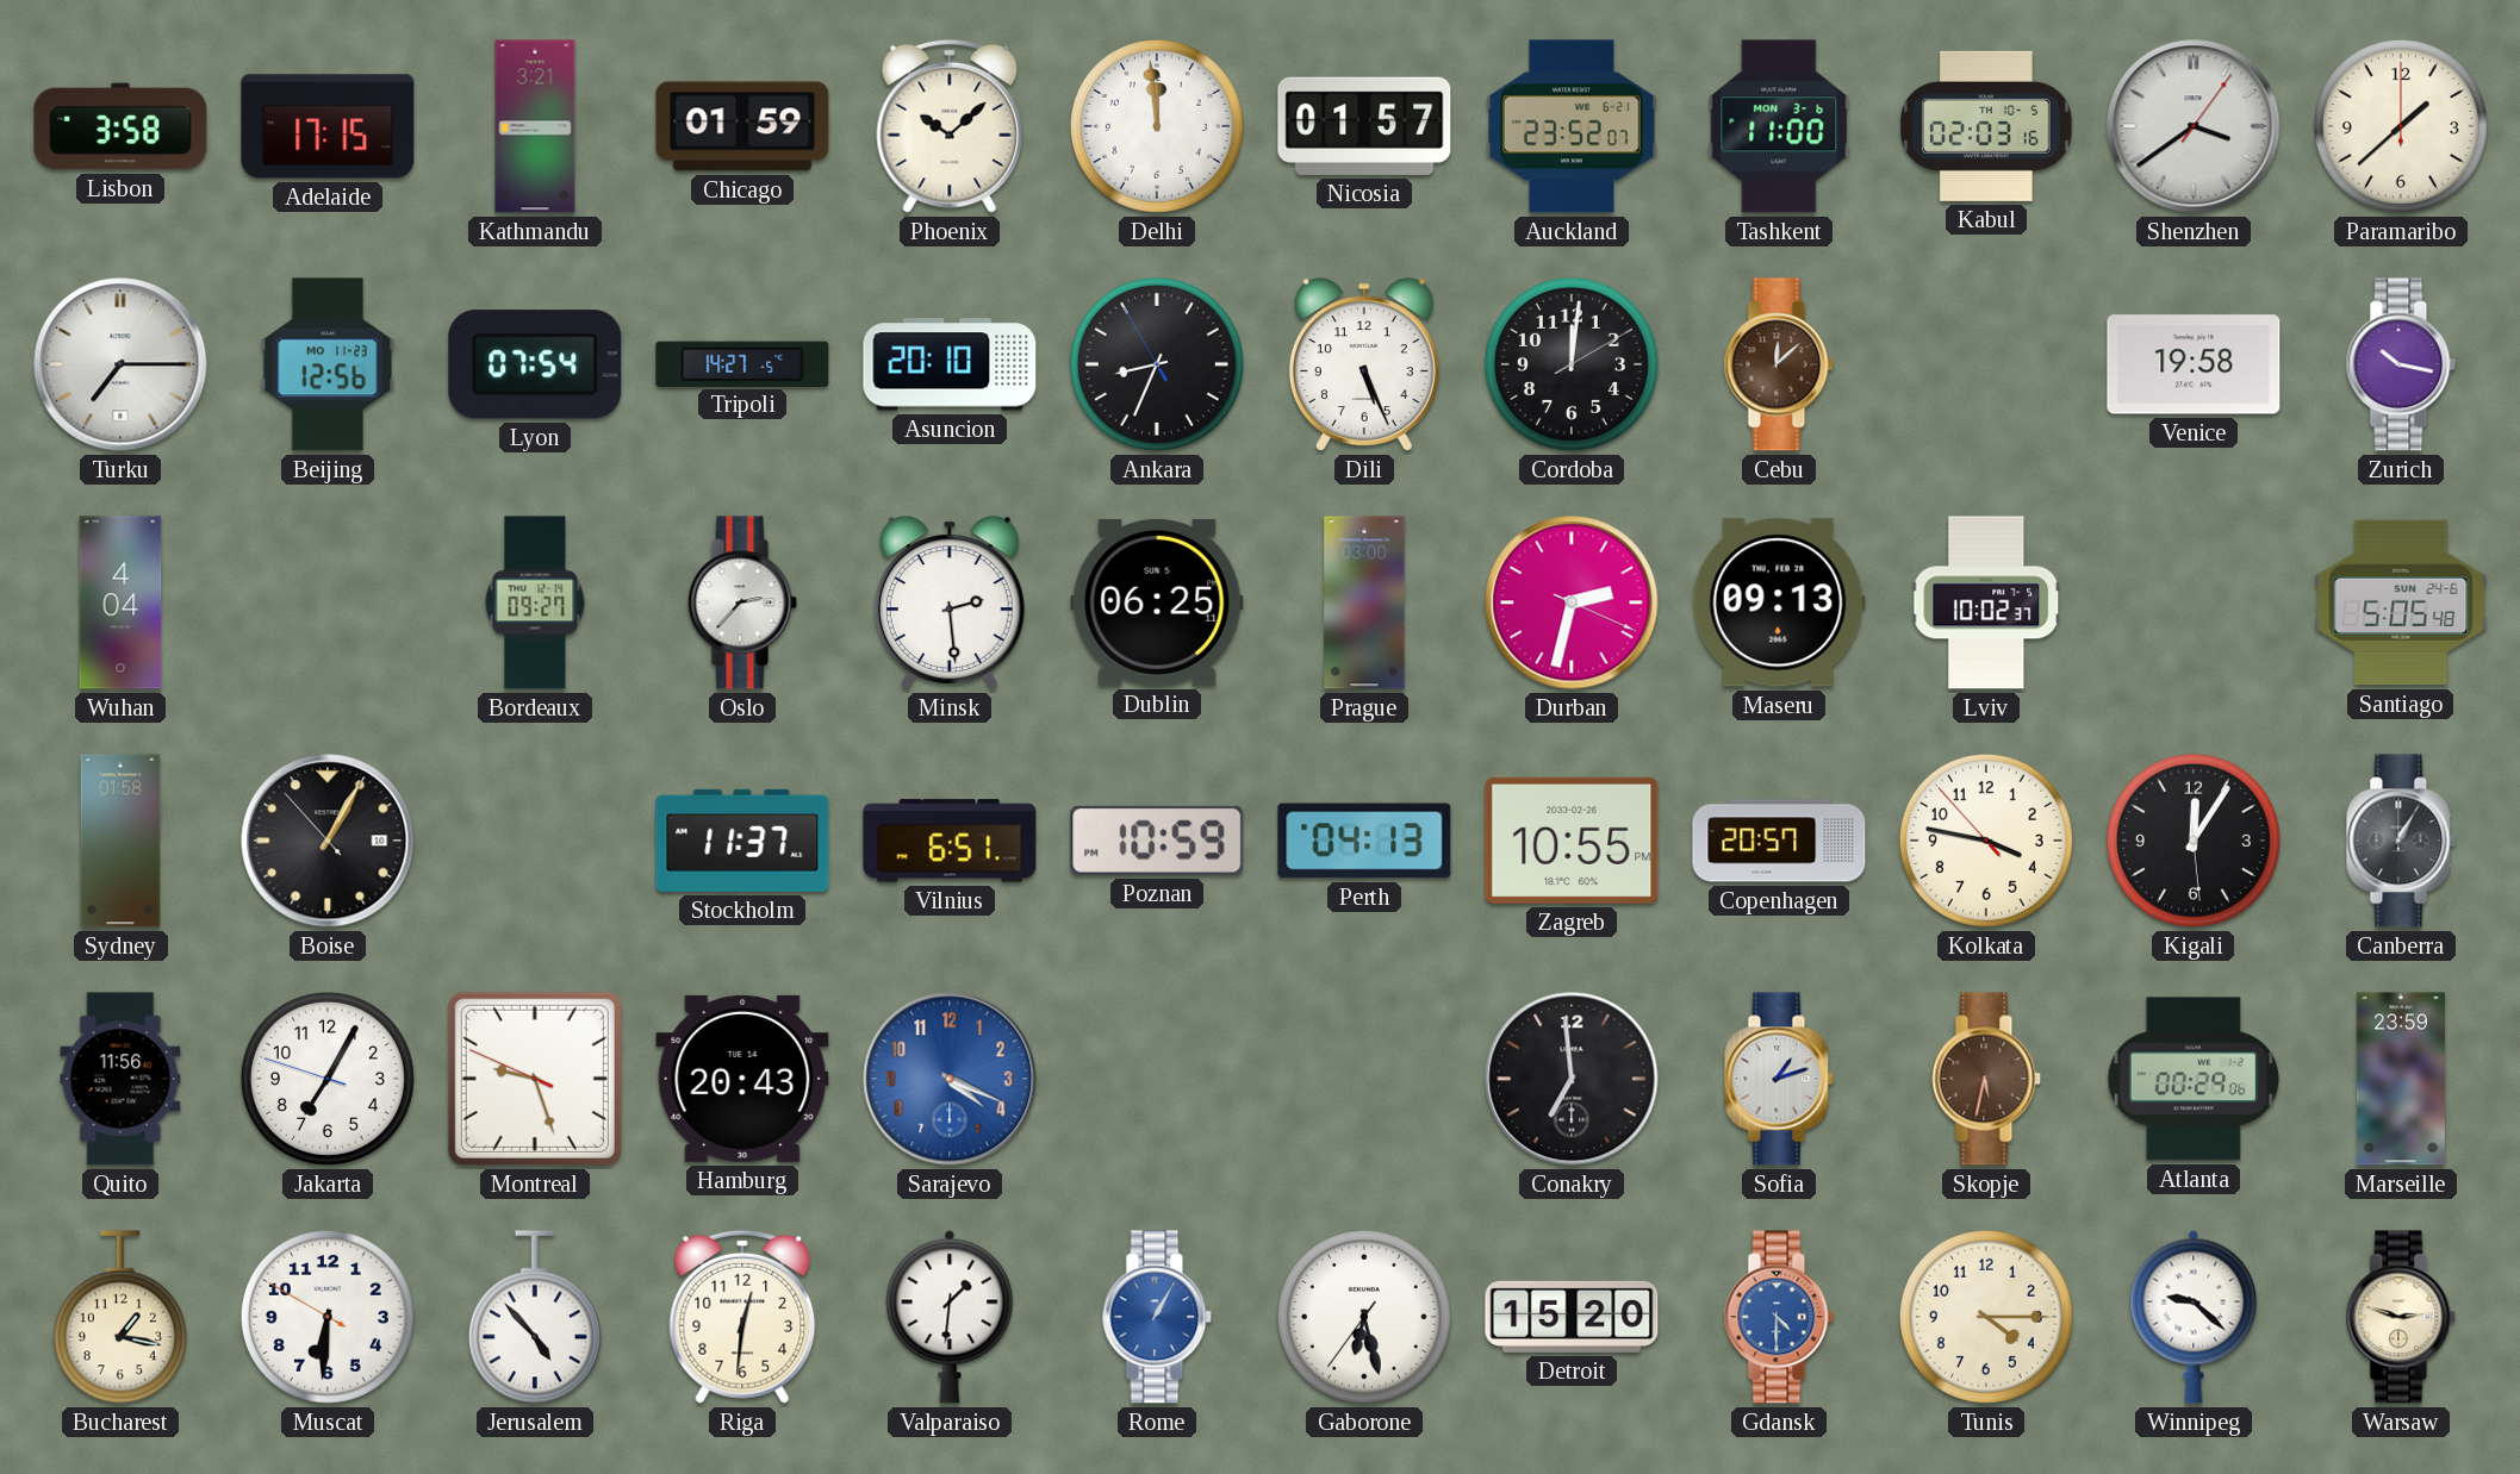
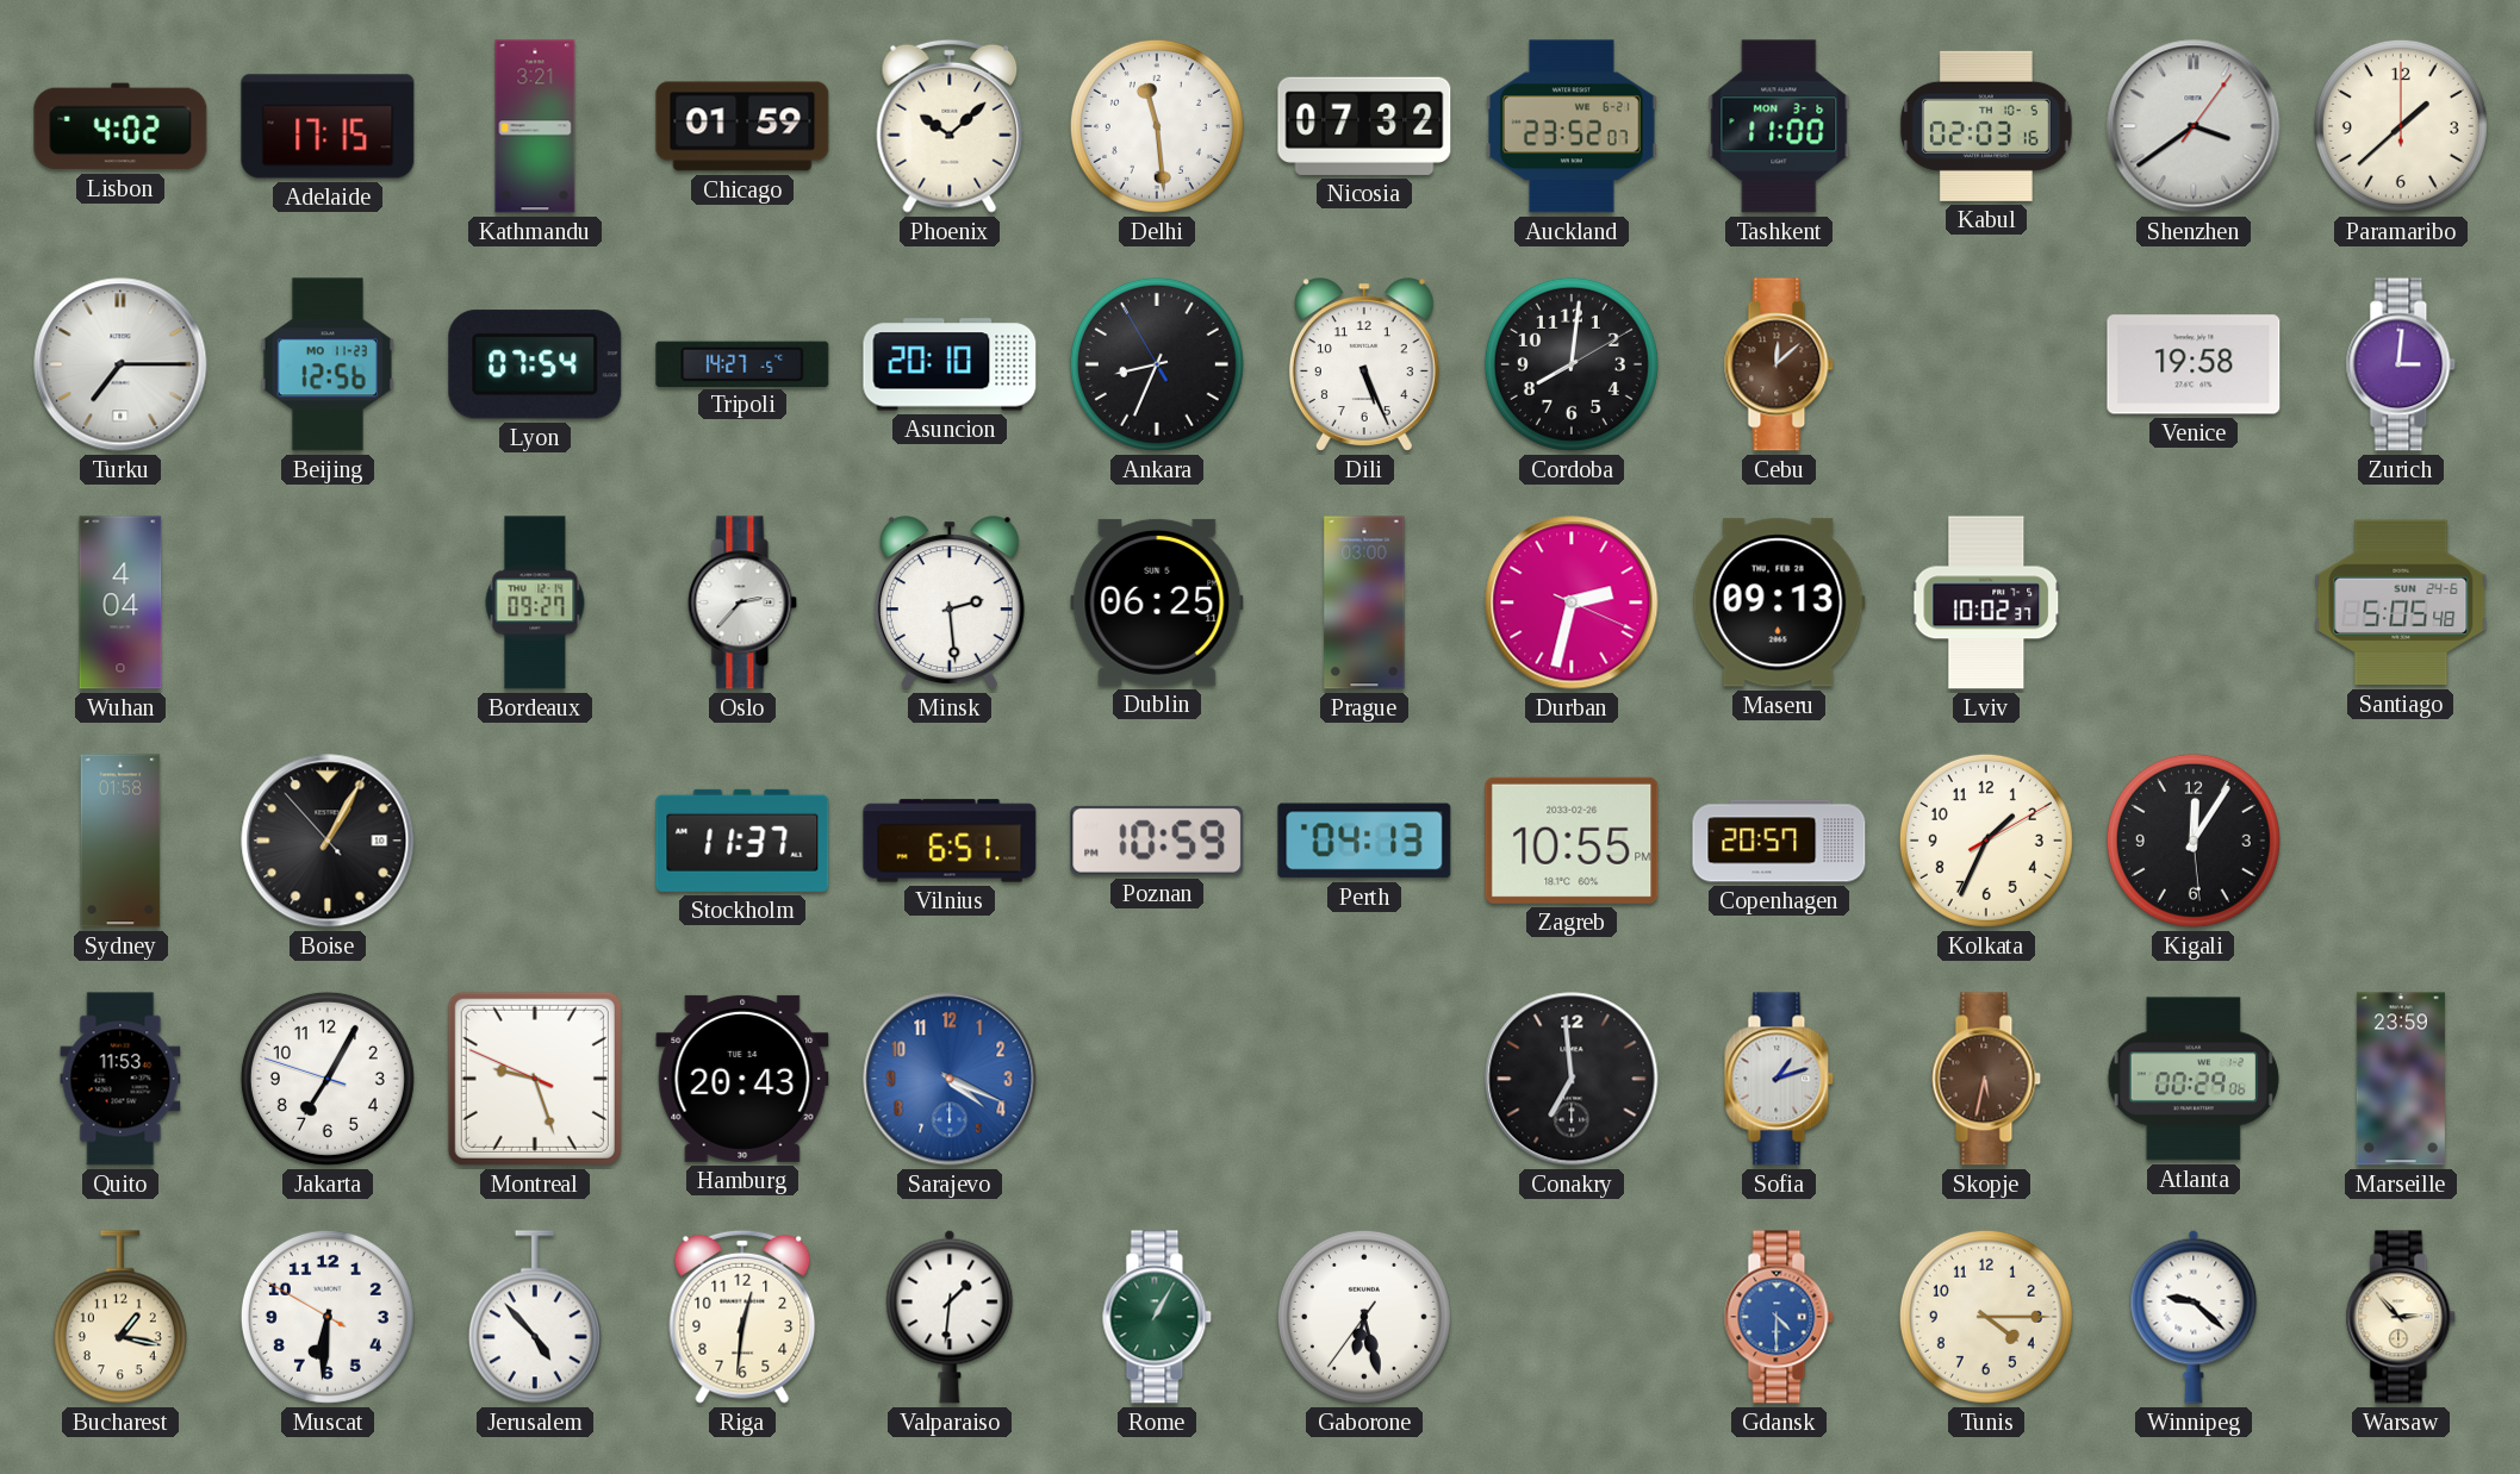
Lisbon: 3:58 -> 4:02 (120, 126)
Delhi: 11:59 -> 11:29 (1157, 126)
Nicosia: 01:57 -> 07:32 (1364, 126)
Cordoba: 12:01 -> 8:01 (1572, 364)
Zurich: 10:17 -> 3:01 (2401, 364)
Kolkata: 3:46 -> 1:34 (1986, 841)
Canberra: 1:05 -> none (2401, 841)
Quito: 11:56 -> 11:53 (120, 1079)
Rome dial: blue -> green (1157, 1317)
Detroit: 15:20 -> none (1572, 1317)
Warsaw: 2:48 -> 2:53 (2401, 1317)
